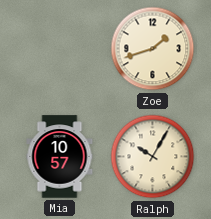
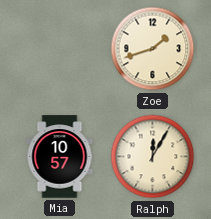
Ralph: 10:05 -> 12:05 (153, 157)
